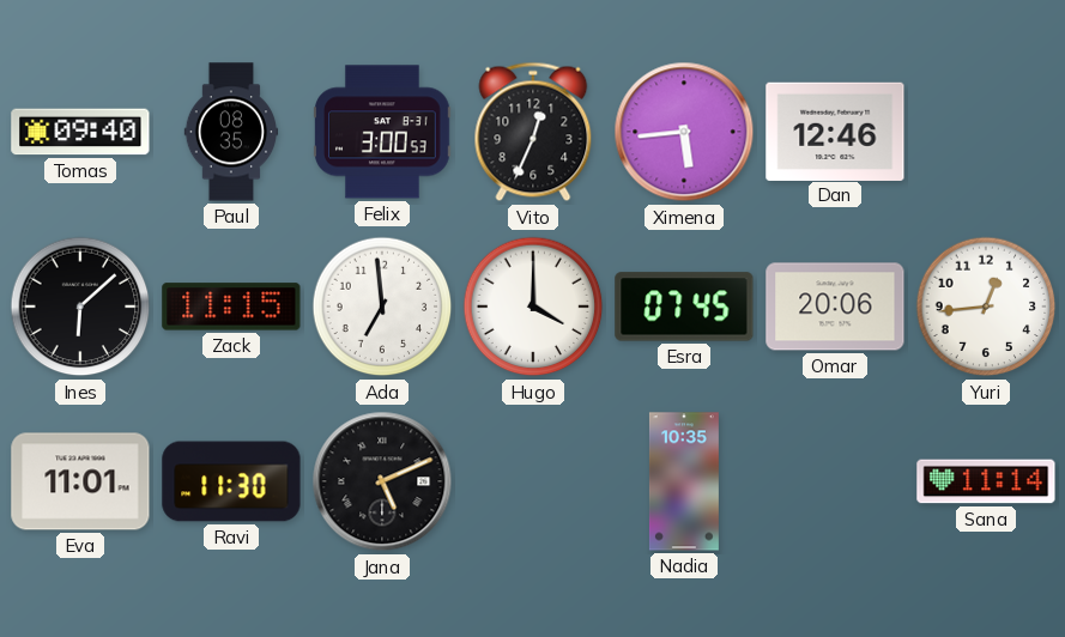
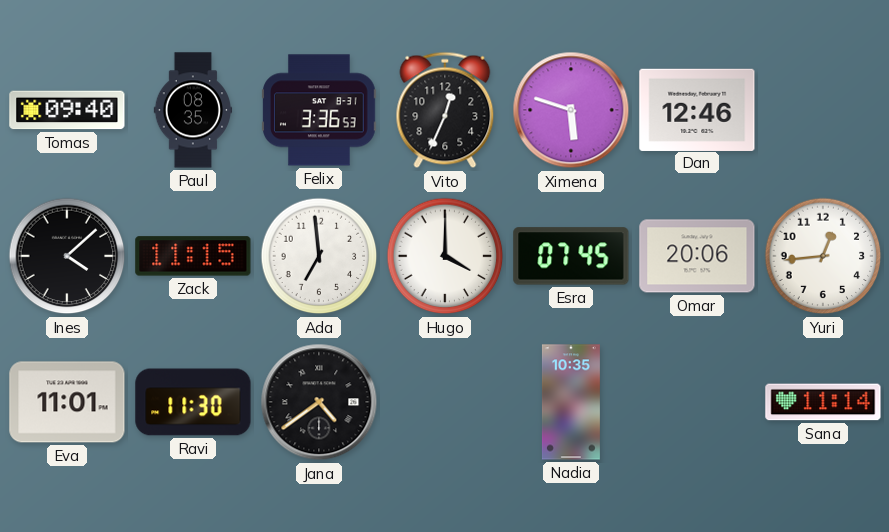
Felix: 3:00 -> 3:36 (319, 110)
Ximena: 5:44 -> 5:48 (571, 110)
Ines: 6:08 -> 4:08 (67, 256)
Jana: 5:11 -> 4:39 (319, 402)
